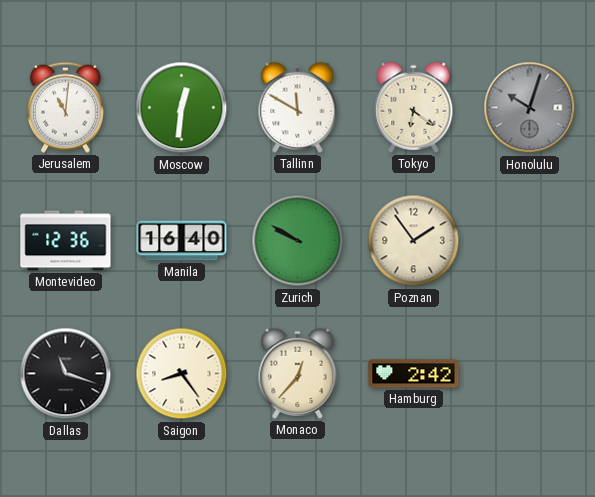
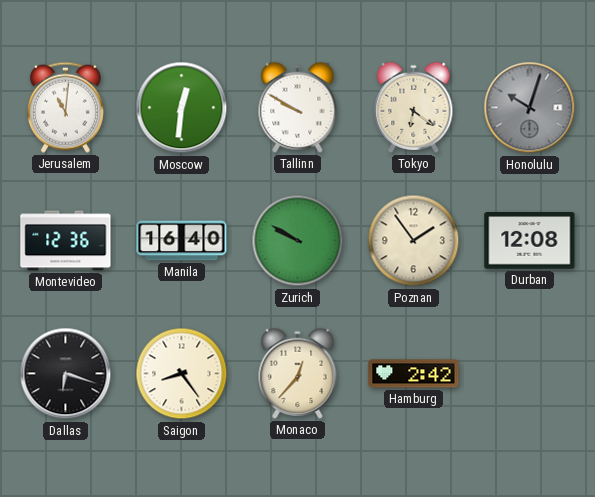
Tallinn: 11:50 -> 9:50 (298, 107)
Durban: none -> 12:08 (530, 241)
Dallas: 11:18 -> 6:18 (66, 374)
